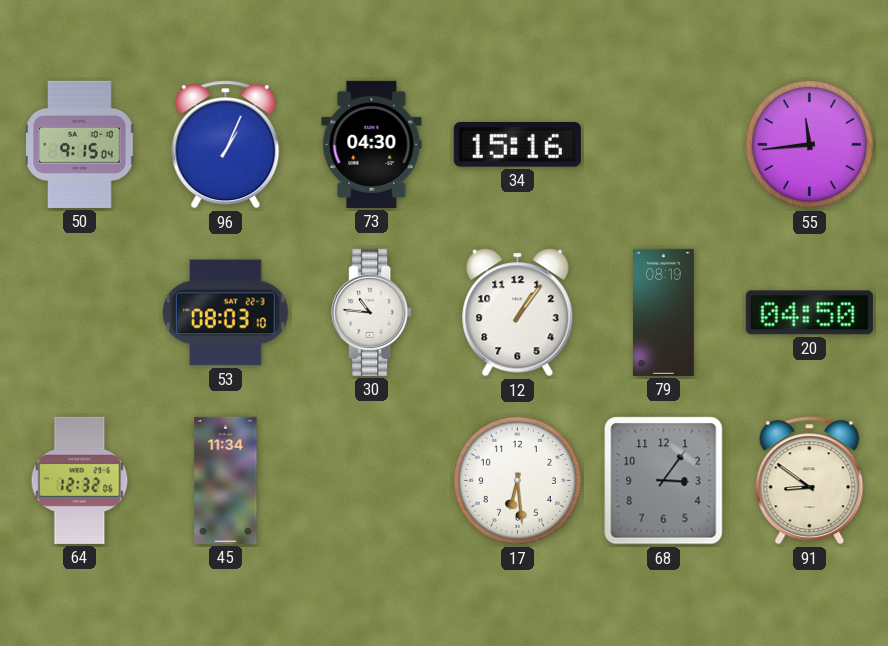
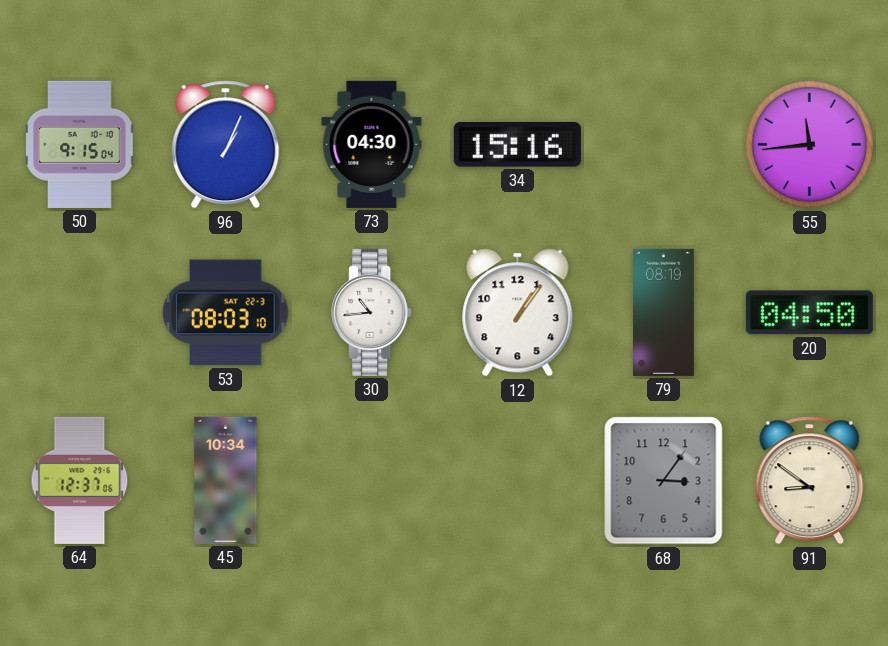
30: 10:46 -> 10:44 (372, 312)
64: 12:32 -> 12:37 (80, 480)
45: 11:34 -> 10:34 (226, 480)
17: 6:29 -> none (517, 480)
